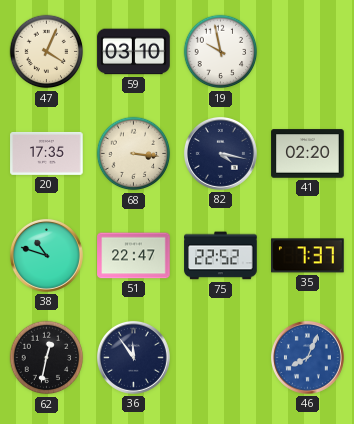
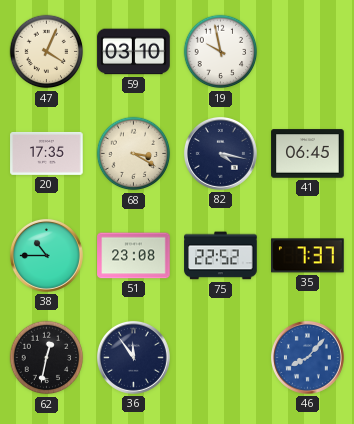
68: 3:16 -> 3:20 (134, 154)
41: 02:20 -> 06:45 (308, 154)
38: 10:48 -> 10:45 (46, 255)
51: 22:47 -> 23:08 (134, 256)
46: 8:04 -> 8:07 (307, 357)
